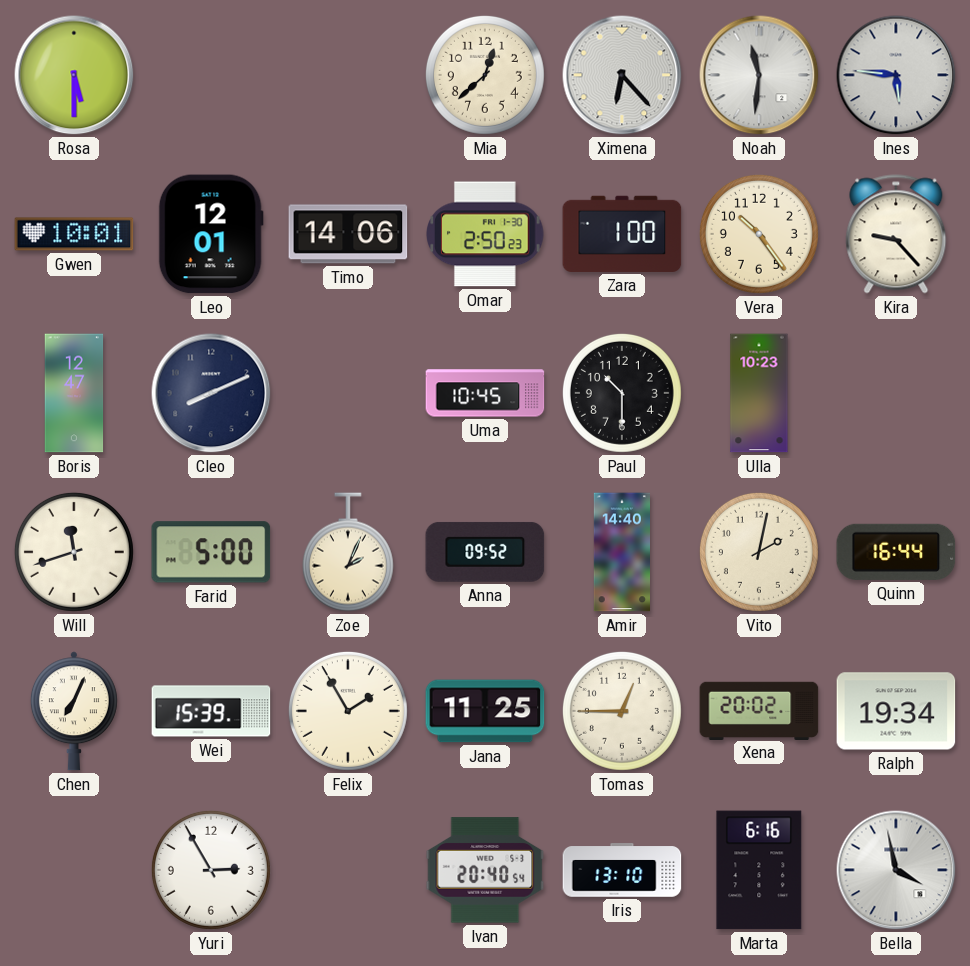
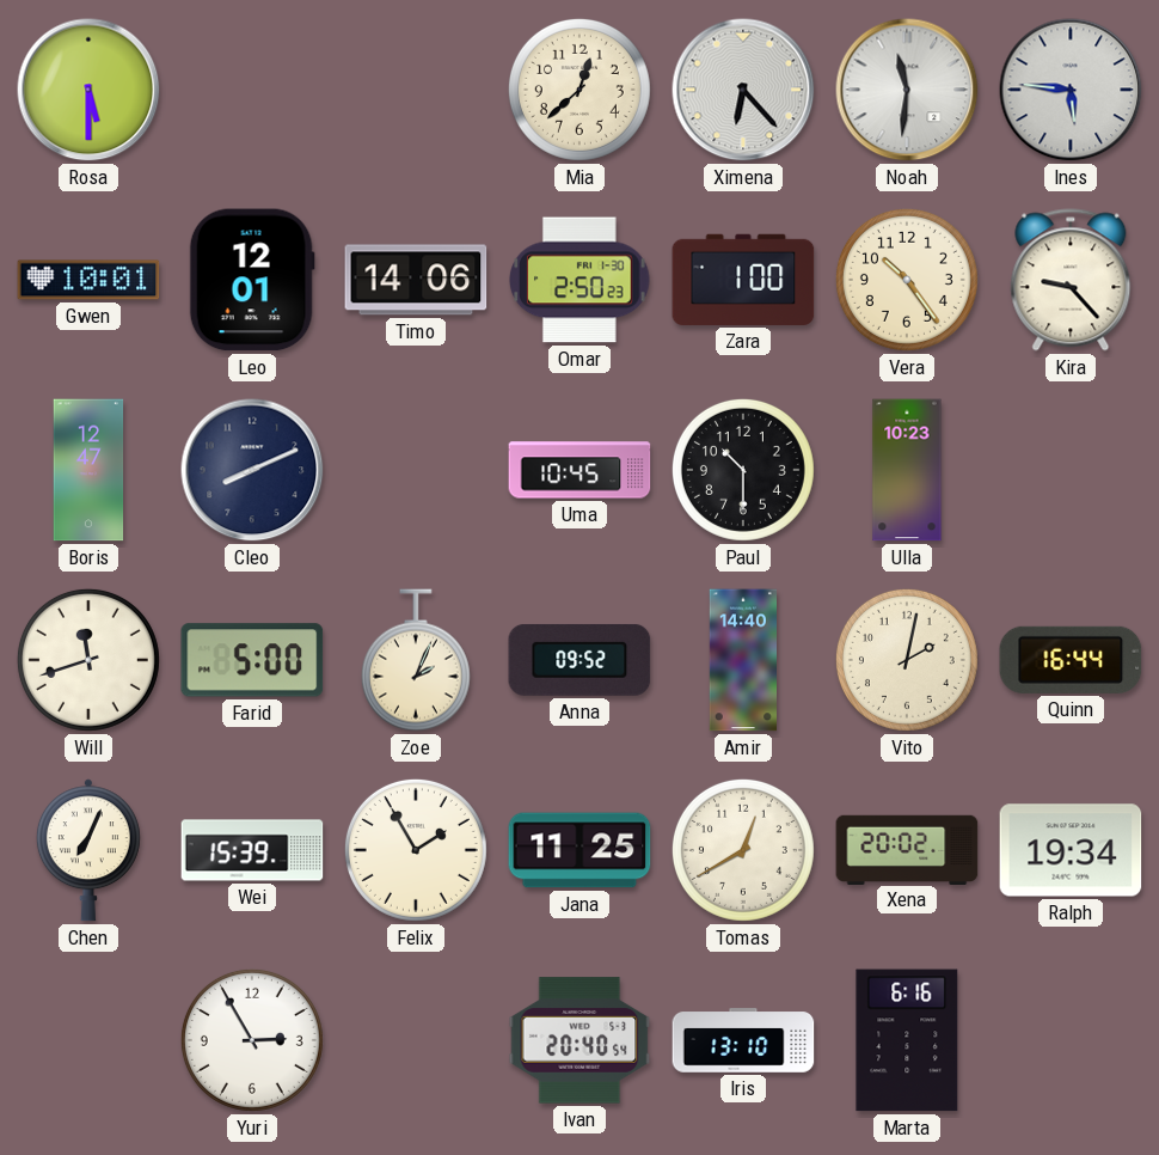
Tomas: 12:45 -> 12:40 (743, 850)
Bella: 3:58 -> none (896, 870)
